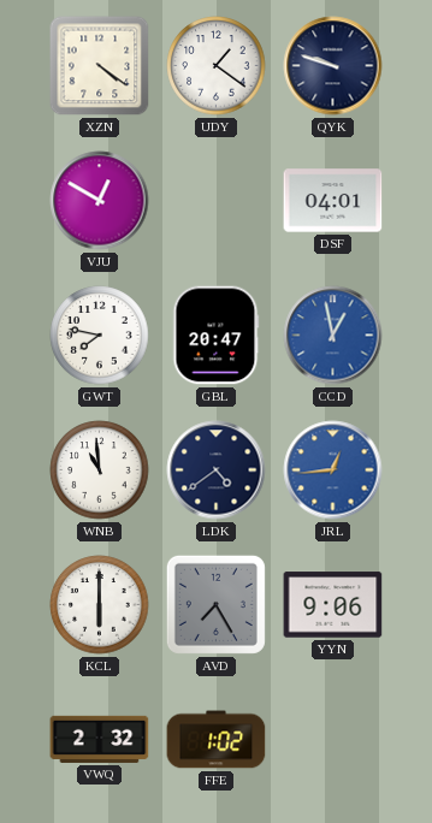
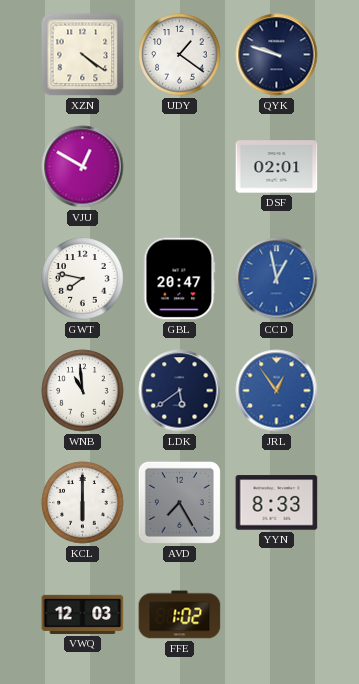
DSF: 04:01 -> 02:01 (277, 167)
LDK: 4:39 -> 5:39 (180, 391)
JRL: 12:44 -> 12:54 (277, 391)
YYN: 9:06 -> 8:33 (277, 503)
VWQ: 2:32 -> 12:03 (83, 614)
